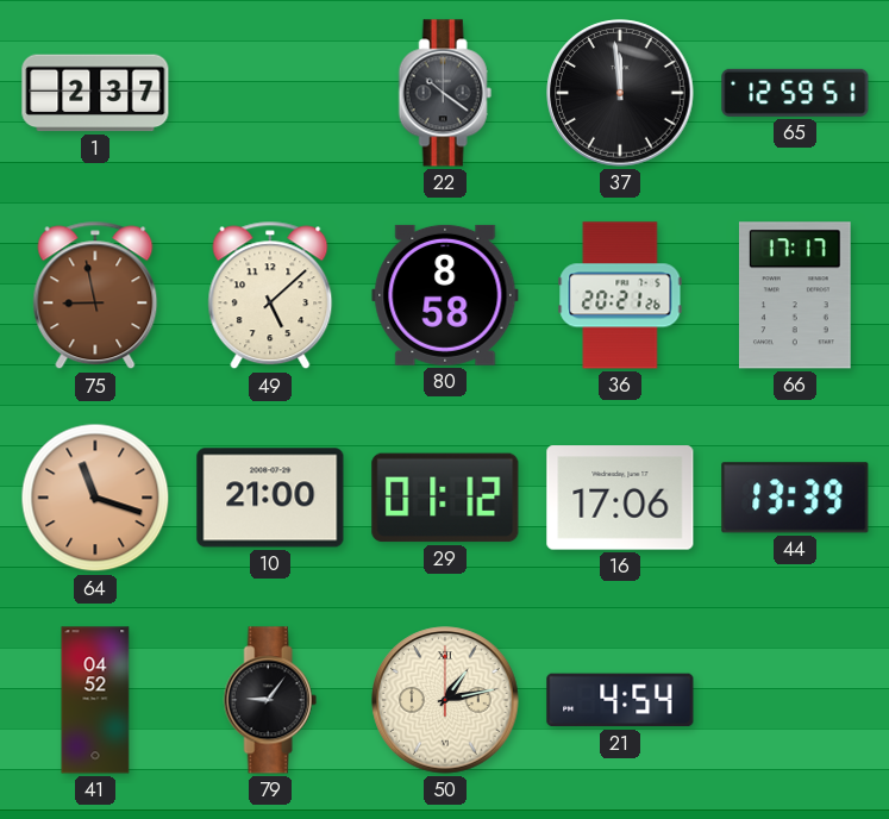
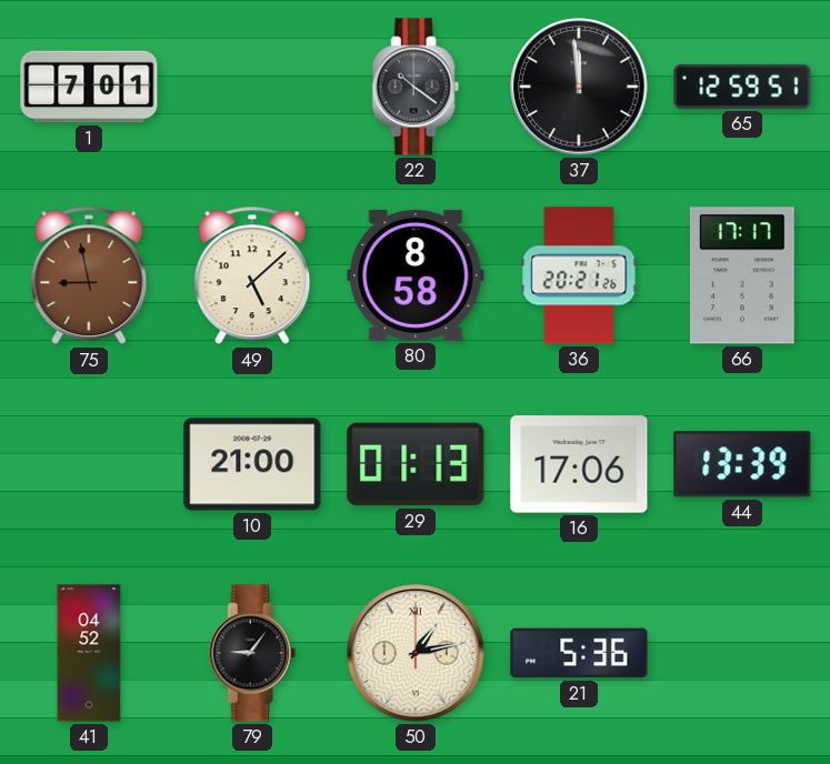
1: 2:37 -> 7:01 (89, 87)
64: 11:18 -> none (95, 498)
29: 01:12 -> 01:13 (416, 464)
21: 4:54 -> 5:36 (579, 653)
